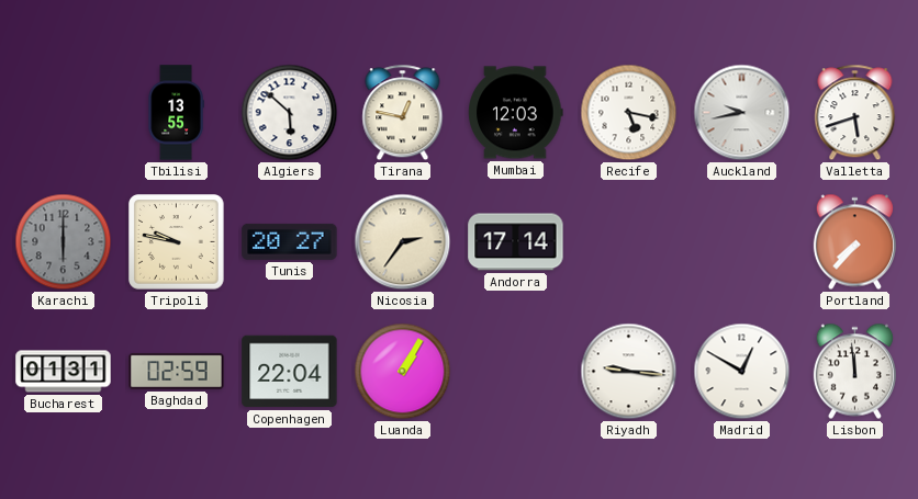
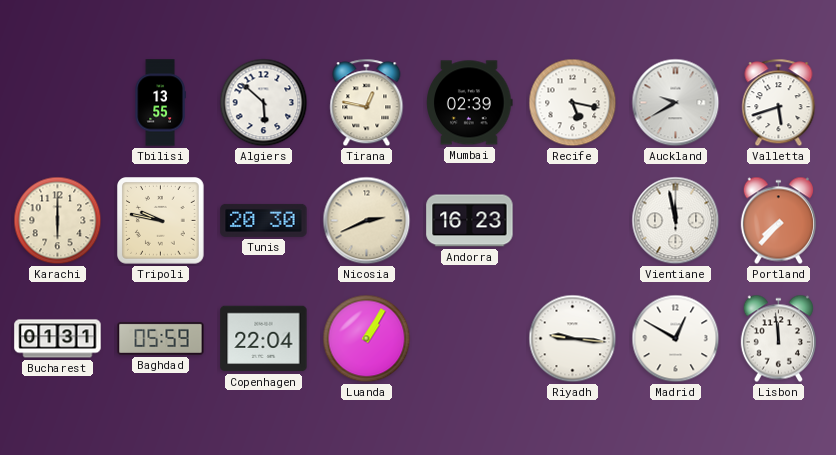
Mumbai: 12:03 -> 02:39 (470, 103)
Auckland: 9:43 -> 9:40 (676, 103)
Karachi dial: grey -> cream (58, 221)
Tunis: 20:27 -> 20:30 (264, 220)
Nicosia: 2:36 -> 2:41 (367, 221)
Andorra: 17:14 -> 16:23 (470, 221)
Vientiane: none -> 11:58 (676, 221)
Baghdad: 02:59 -> 05:59 (161, 338)
